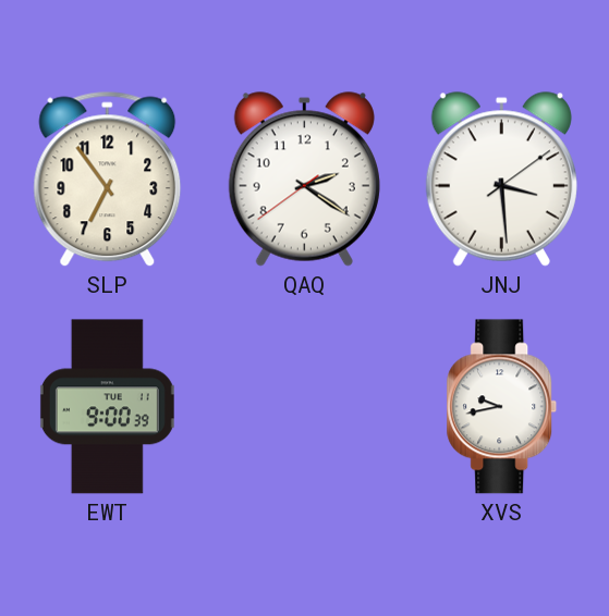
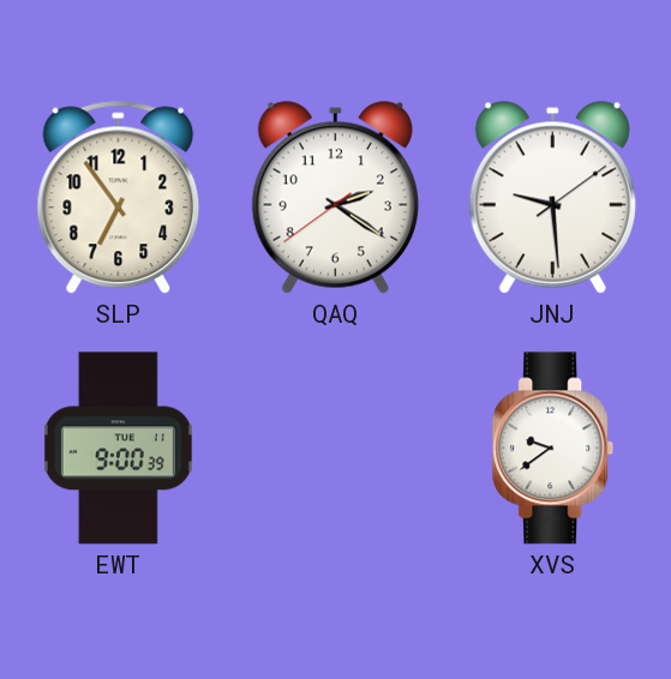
JNJ: 3:29 -> 9:29 (552, 198)
XVS: 9:43 -> 9:39 (553, 449)
